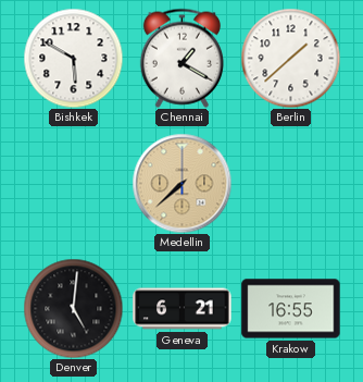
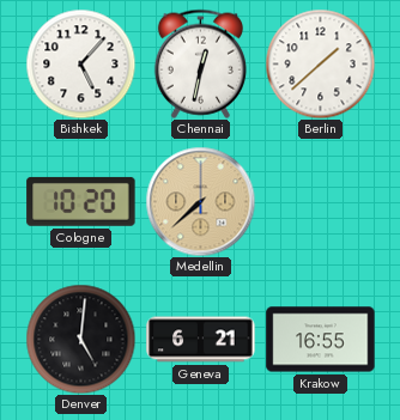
Bishkek: 5:50 -> 5:07 (80, 63)
Chennai: 1:20 -> 12:32 (200, 63)
Cologne: none -> 10:20 (81, 201)
